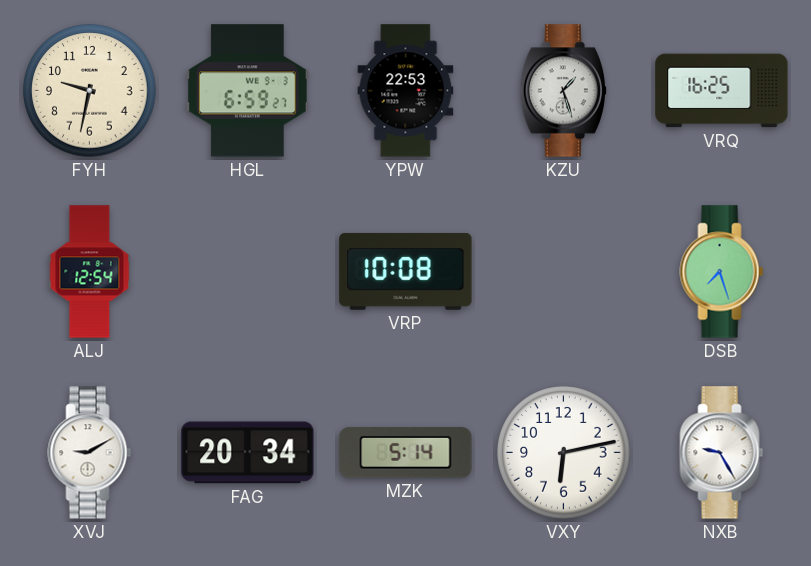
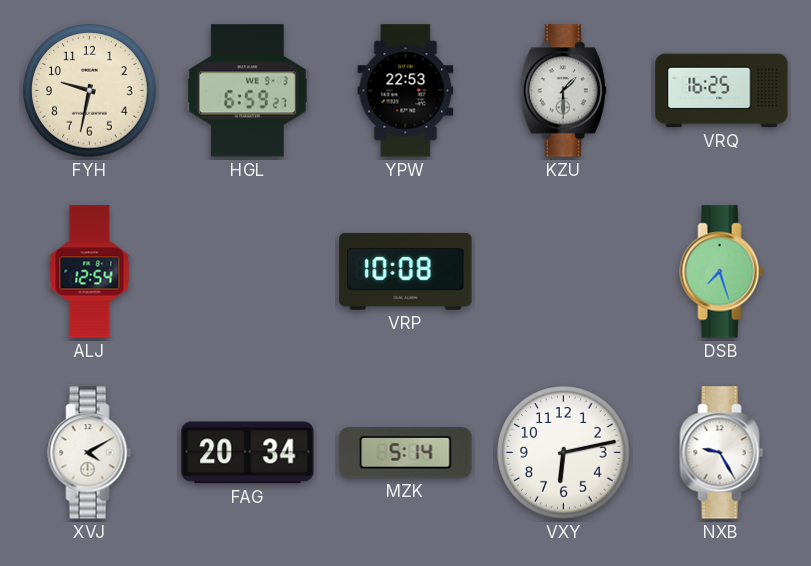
KZU: 1:27 -> 1:30 (563, 91)
XVJ: 9:10 -> 4:10 (90, 453)
